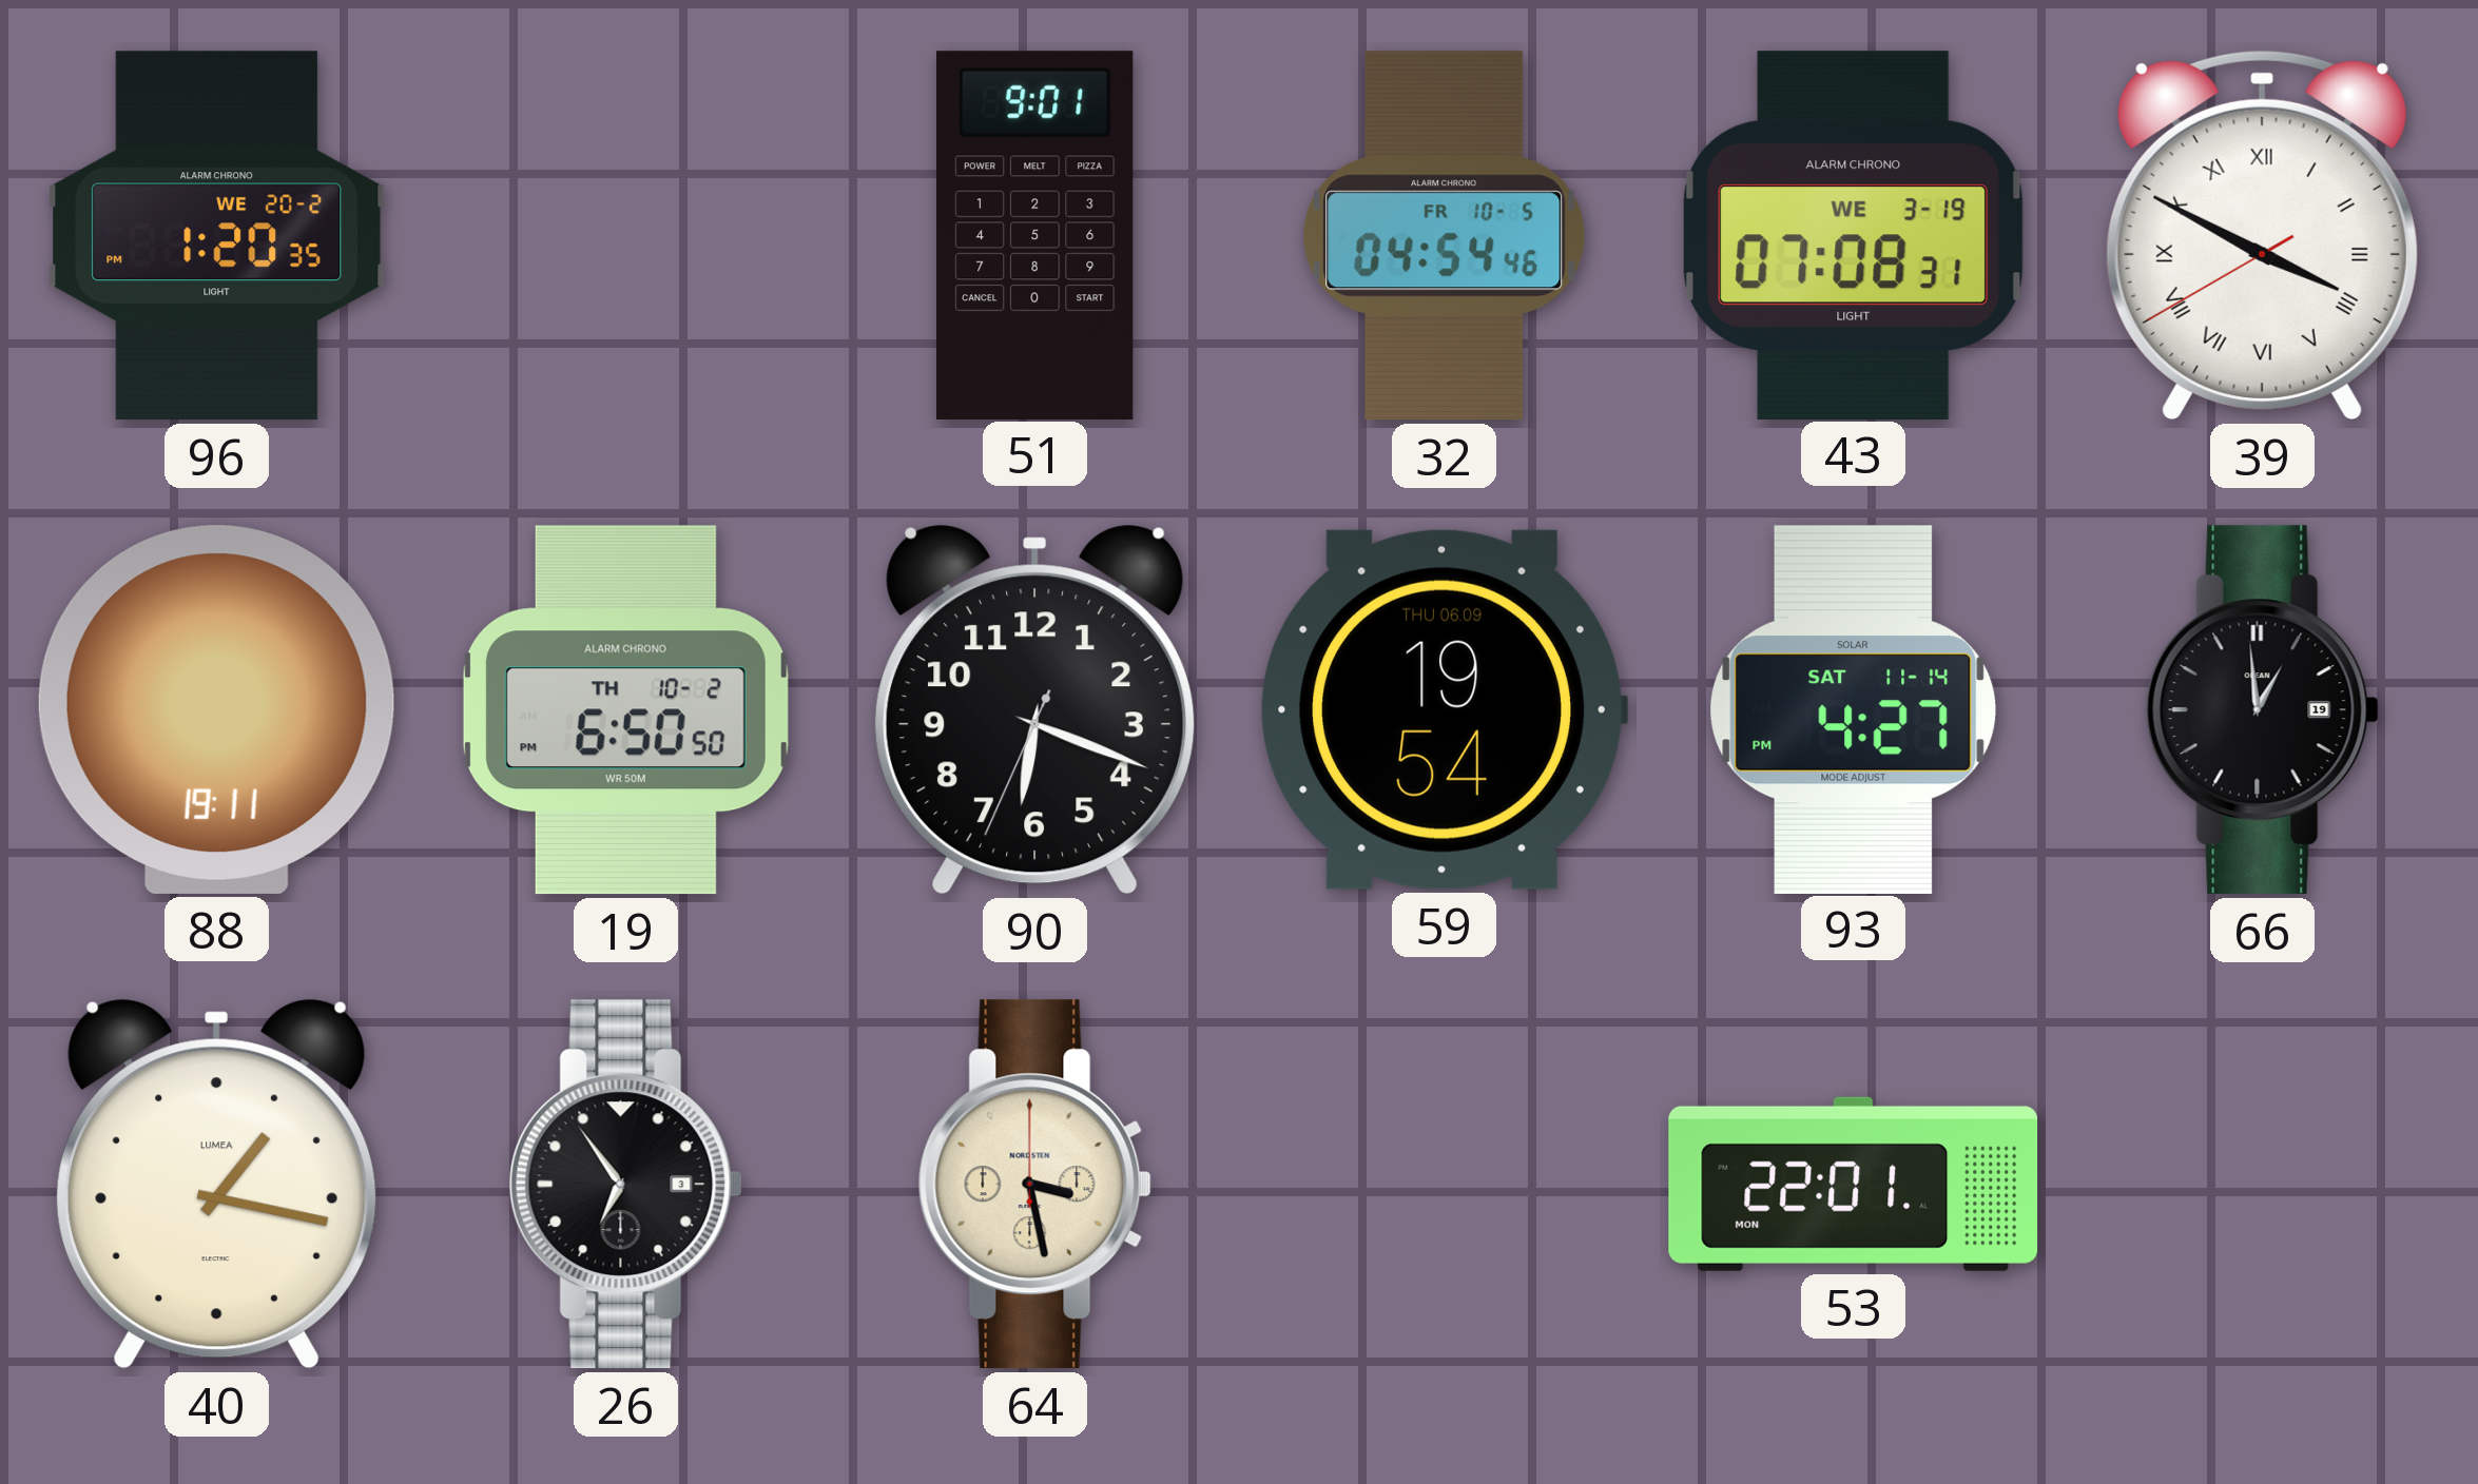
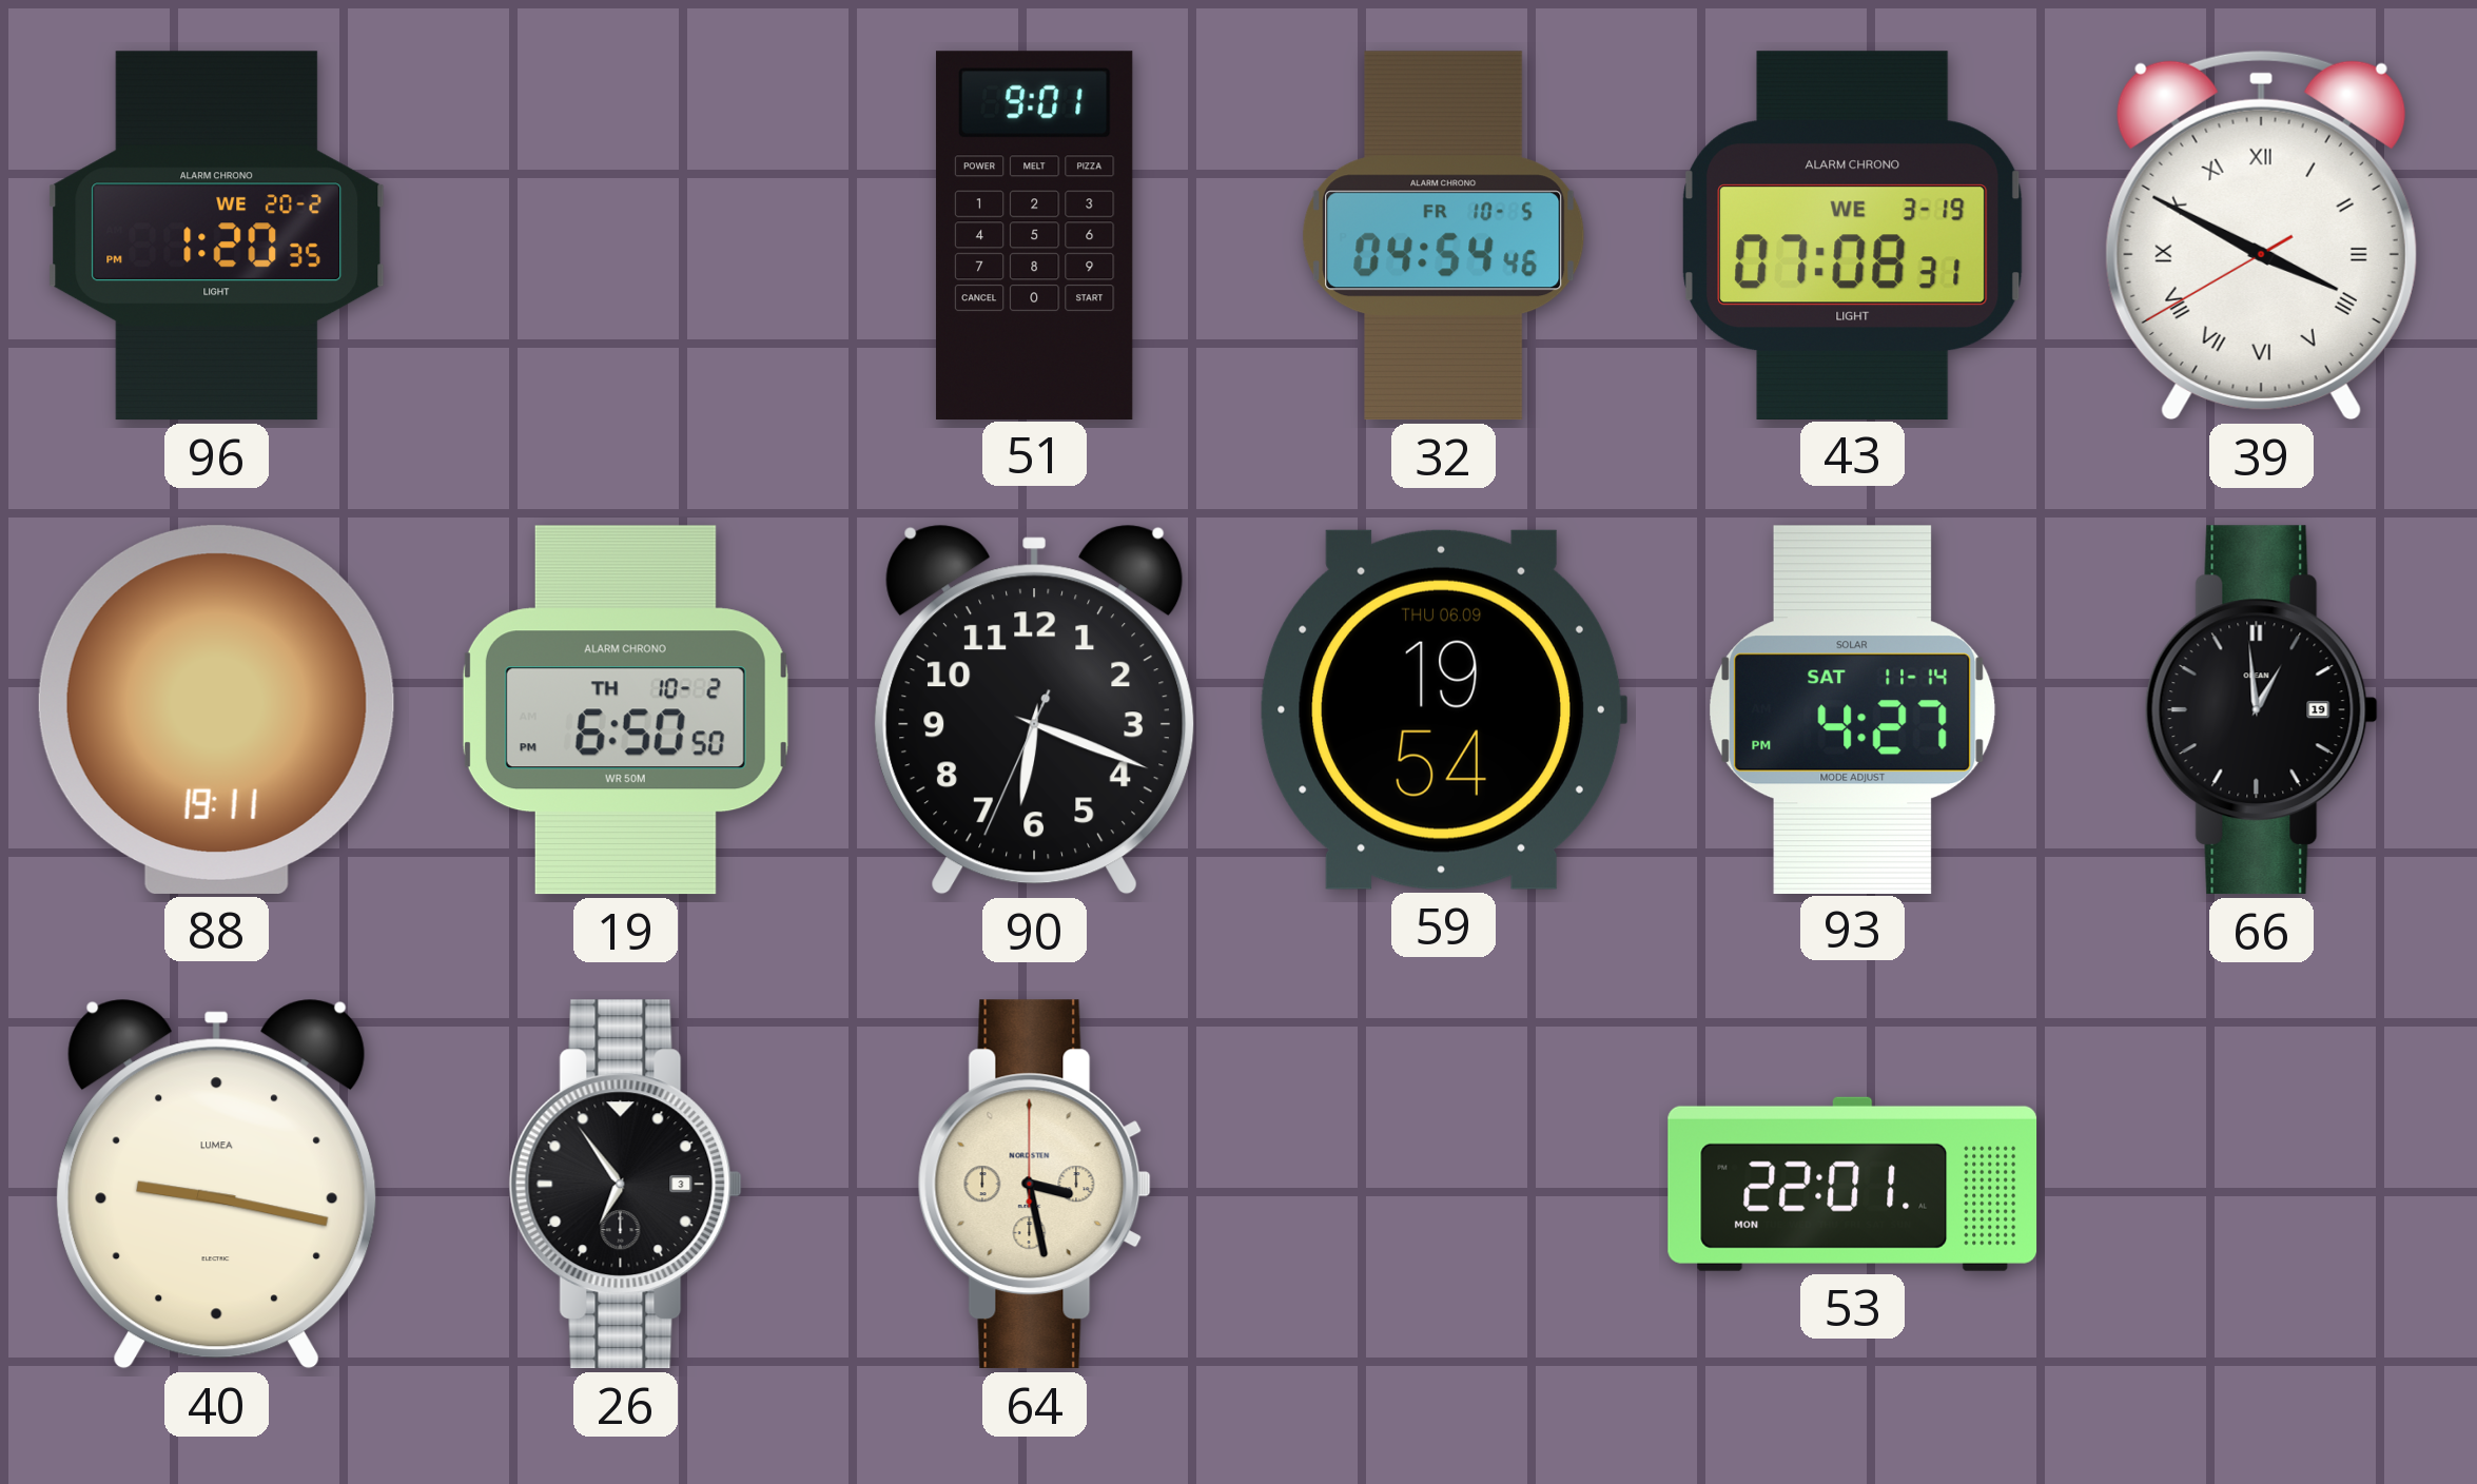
40: 1:17 -> 9:17 (217, 1184)
